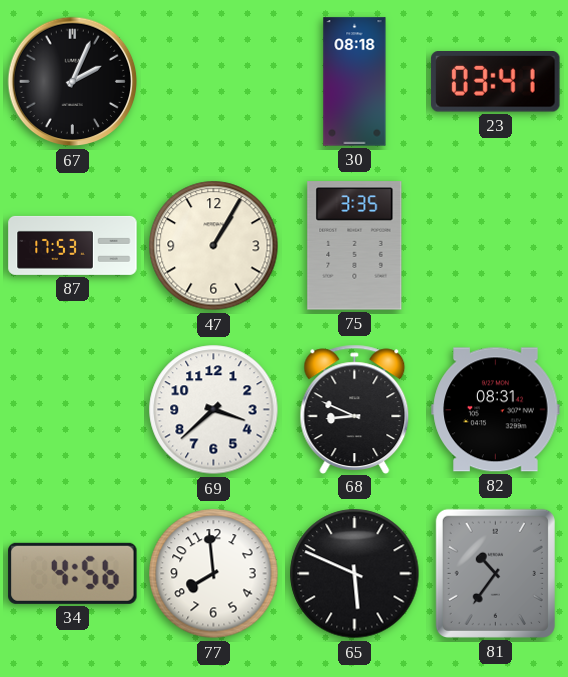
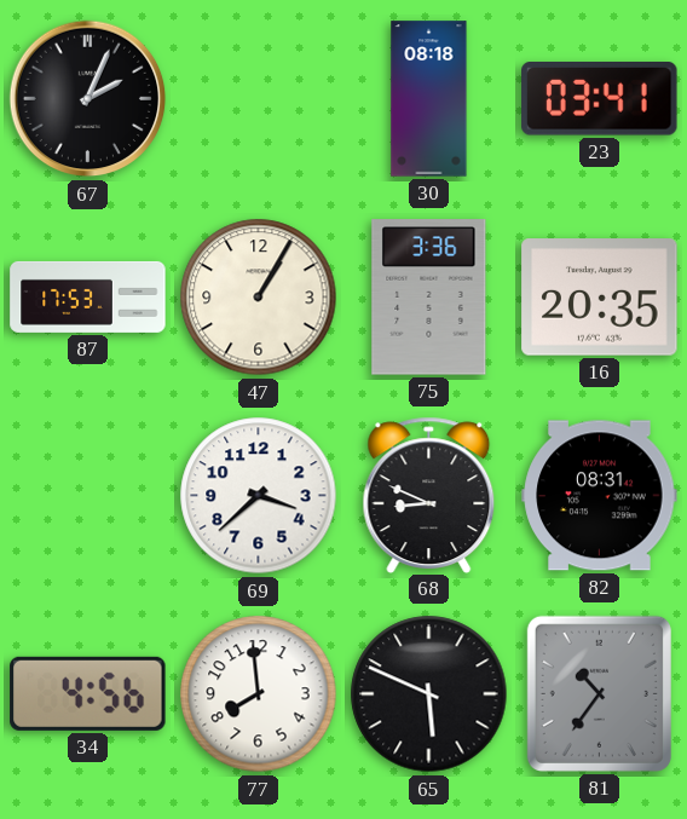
75: 3:35 -> 3:36 (429, 298)
16: none -> 20:35 (600, 298)
